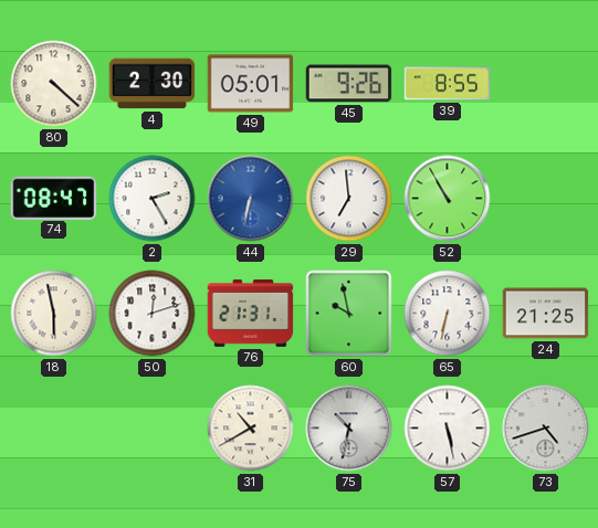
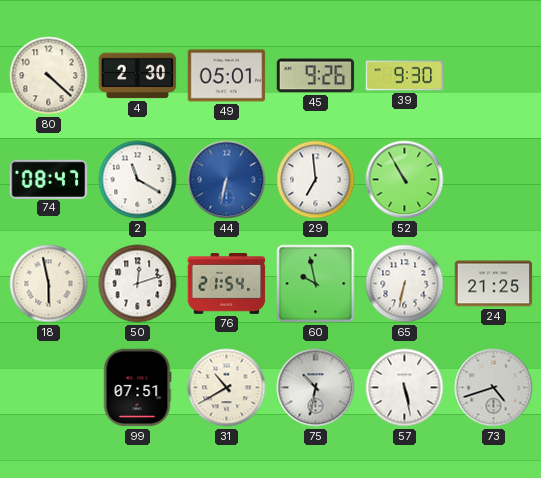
39: 8:55 -> 9:30 (405, 76)
2: 2:25 -> 11:20 (138, 180)
76: 21:31 -> 21:54 (227, 284)
99: none -> 07:51 (137, 388)
